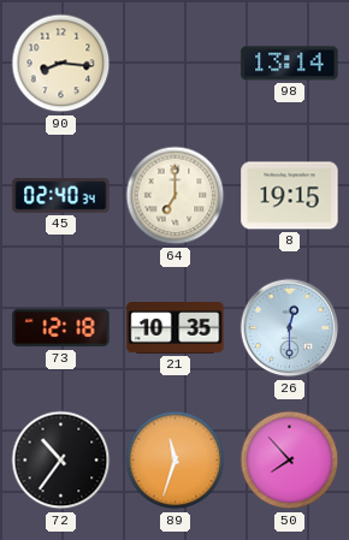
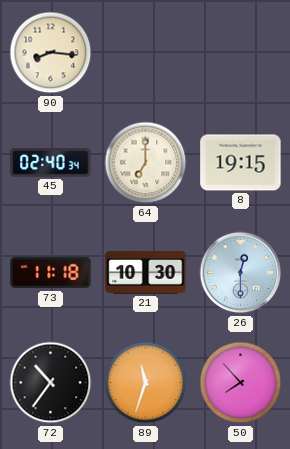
98: 13:14 -> none (290, 64)
73: 12:18 -> 11:18 (51, 273)
21: 10:35 -> 10:30 (146, 273)
